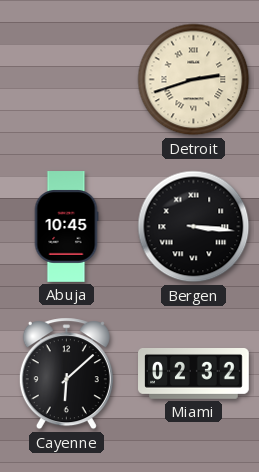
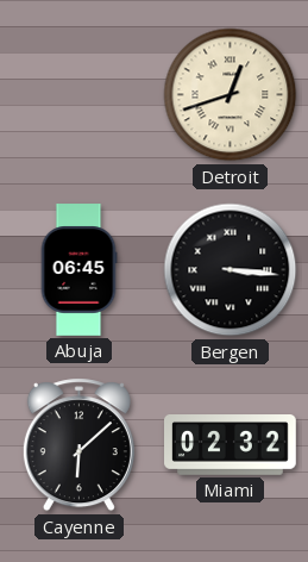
Detroit: 2:42 -> 12:42 (231, 95)
Abuja: 10:45 -> 06:45 (78, 270)
